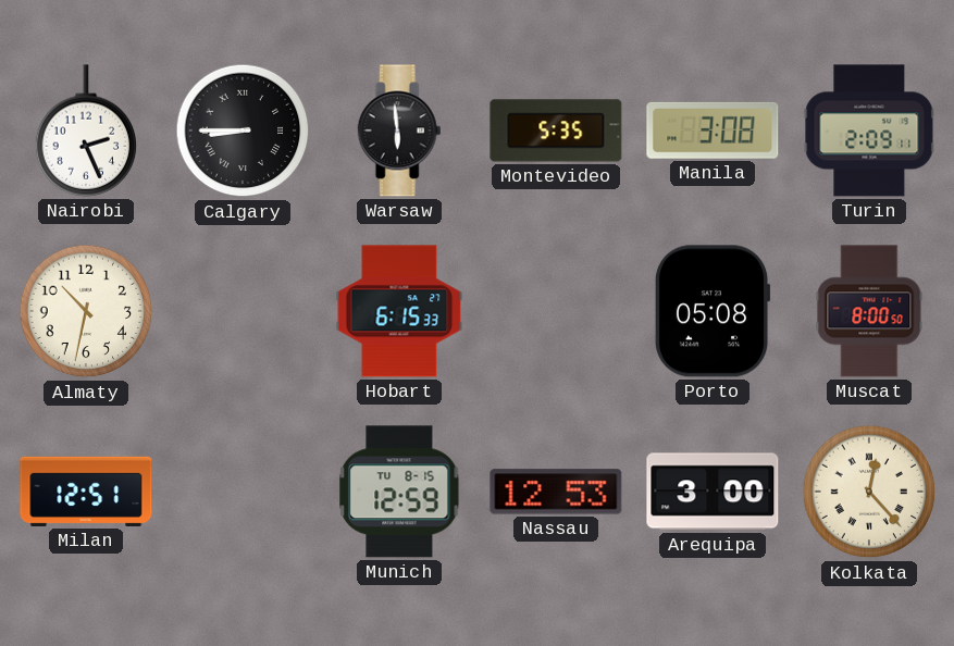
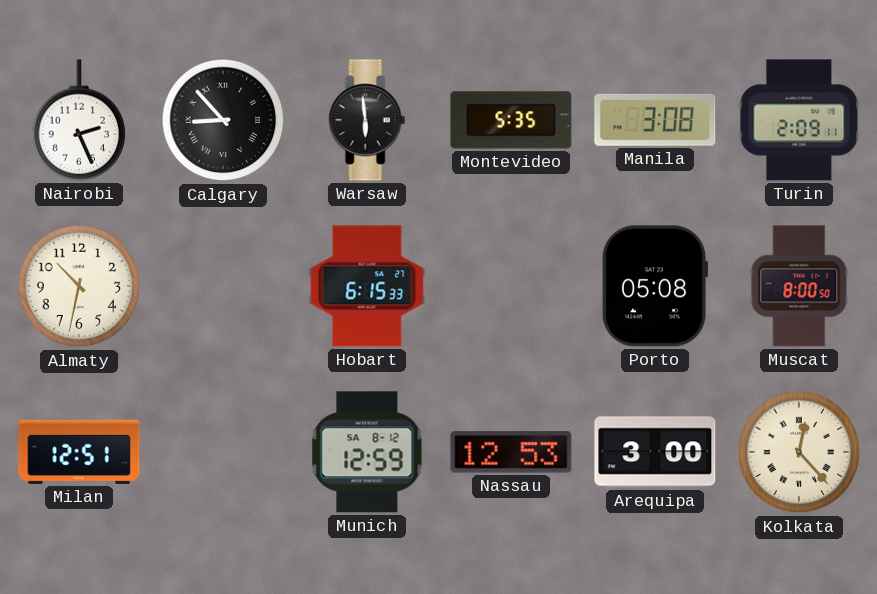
Calgary: 8:45 -> 8:53 (223, 120)
Munich date: TU 8-15 -> SA 8-12 (367, 452)
